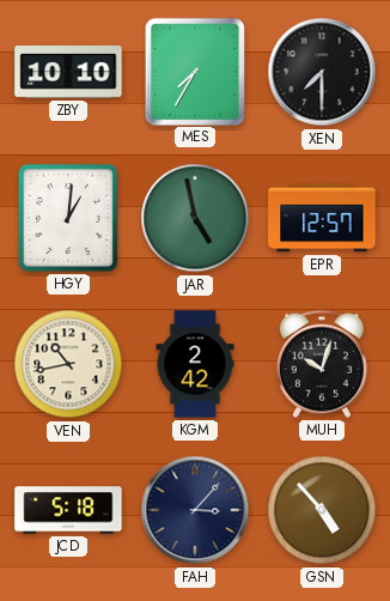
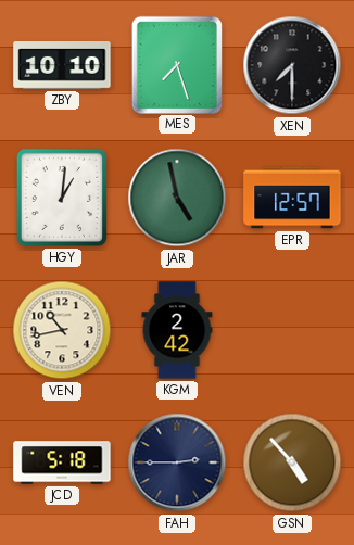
MES: 7:35 -> 7:27 (176, 64)
MUH: 10:03 -> none (322, 364)
FAH: 3:07 -> 2:45 (177, 462)
